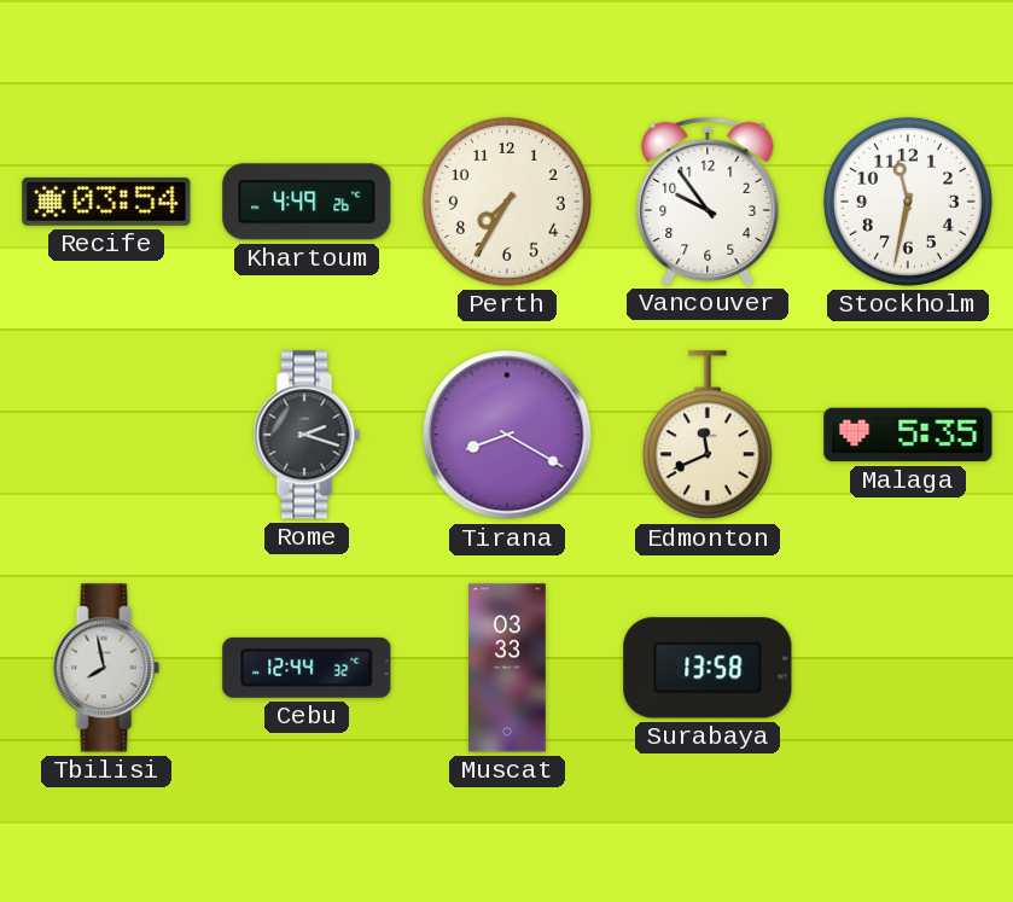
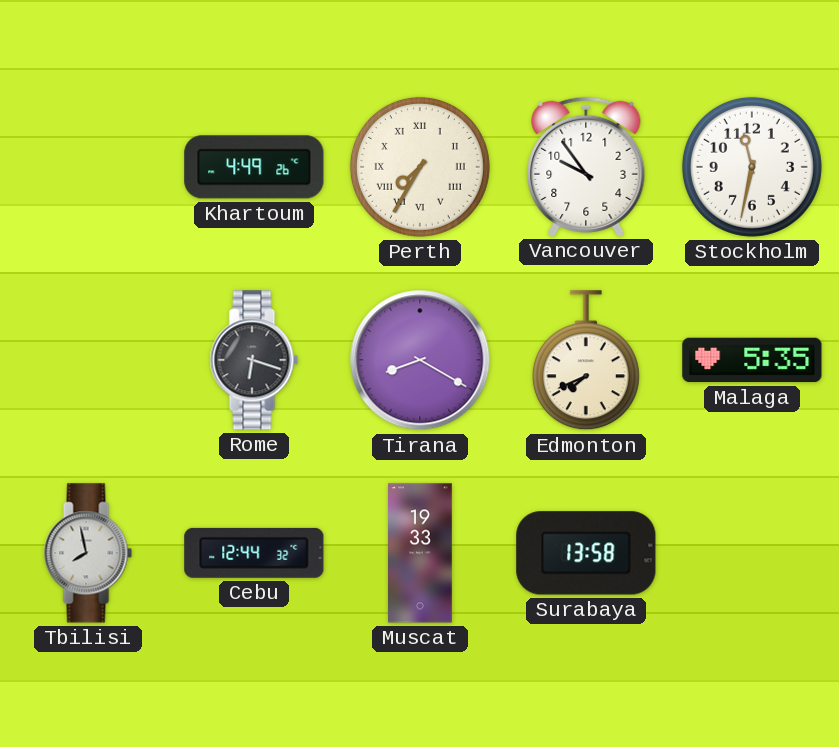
Recife: 03:54 -> none (106, 202)
Perth numerals: Arabic -> Roman (420, 167)
Rome: 2:18 -> 6:18 (254, 360)
Edmonton: 11:41 -> 7:41 (586, 361)
Muscat: 03:33 -> 19:33 (421, 553)
